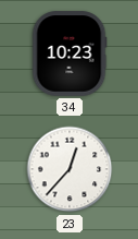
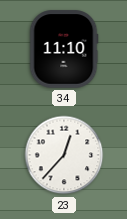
34: 10:23 -> 11:10 (64, 49)
